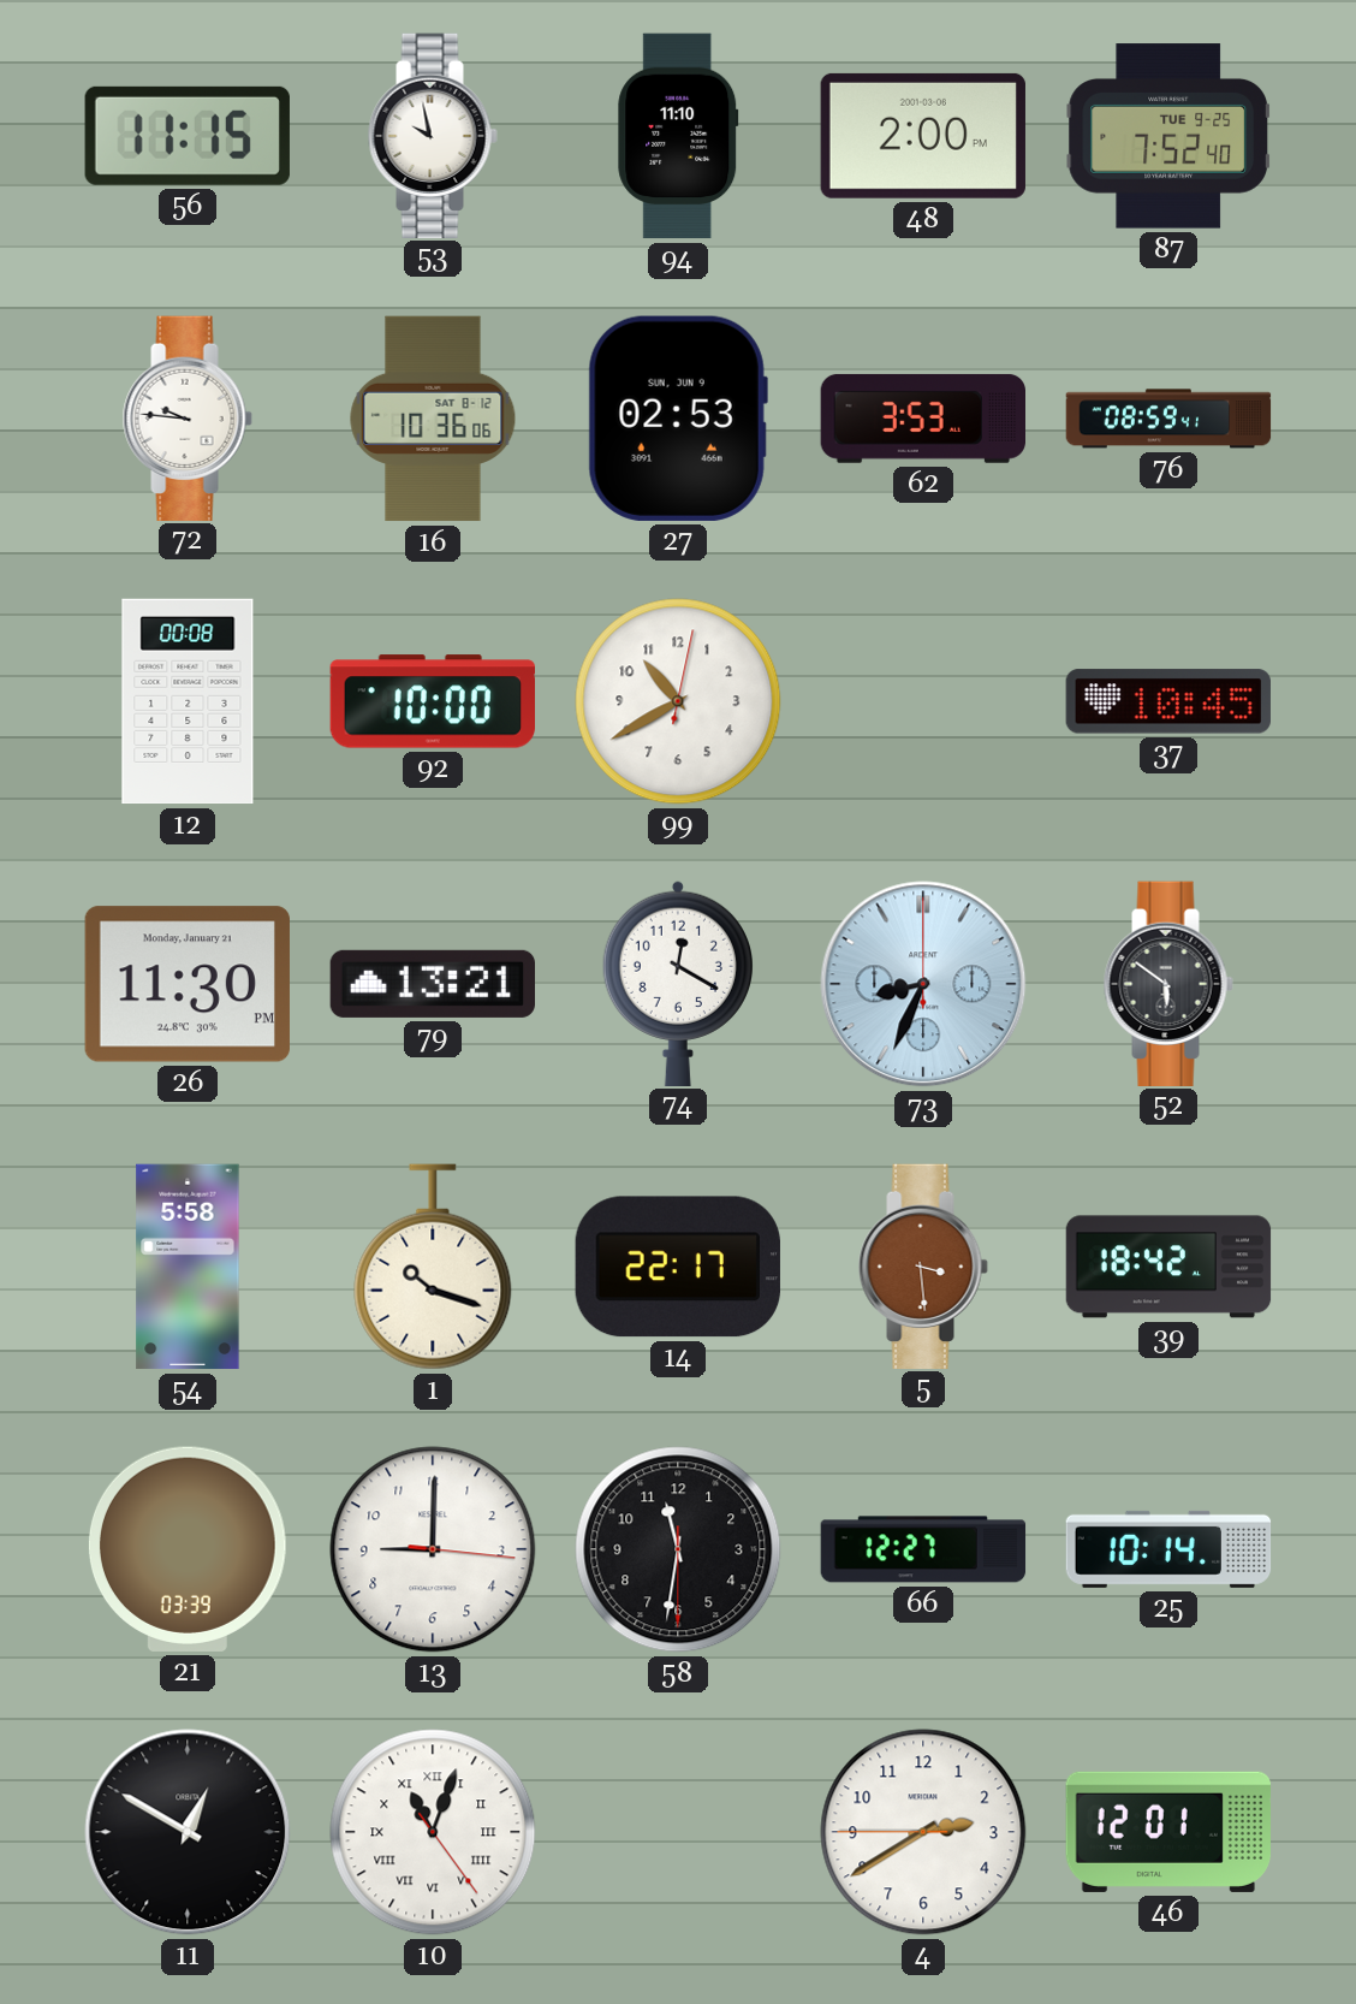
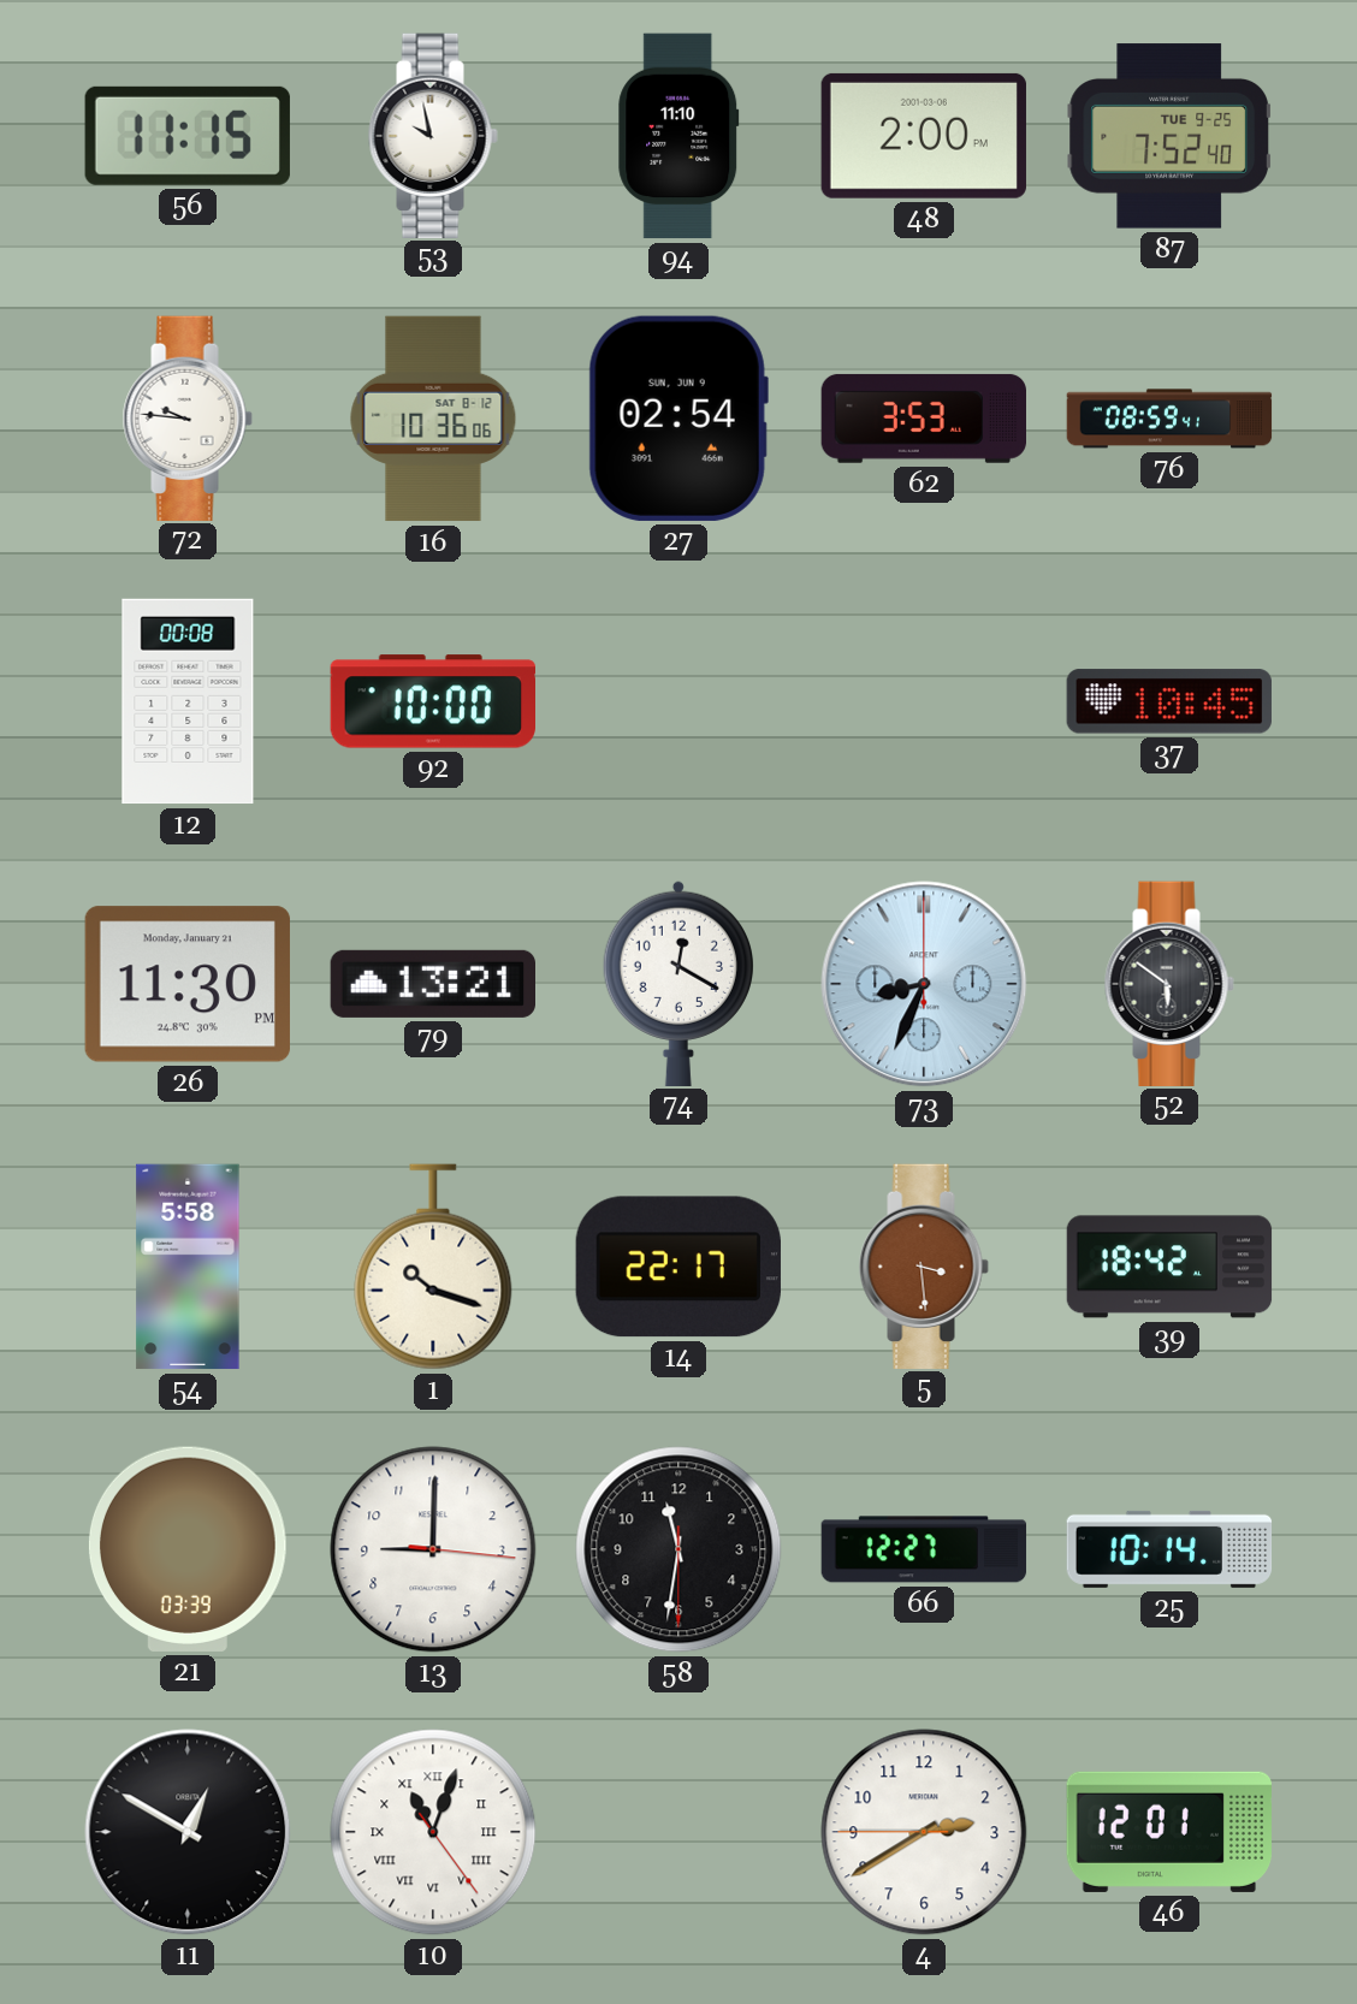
27: 02:53 -> 02:54 (678, 419)
99: 10:40 -> none (678, 701)
